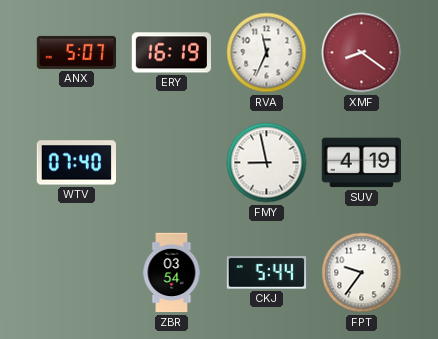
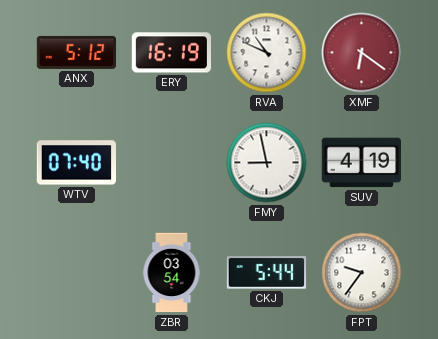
ANX: 5:07 -> 5:12 (77, 52)
RVA: 11:34 -> 10:49 (267, 53)
XMF: 8:21 -> 6:21 (362, 53)
